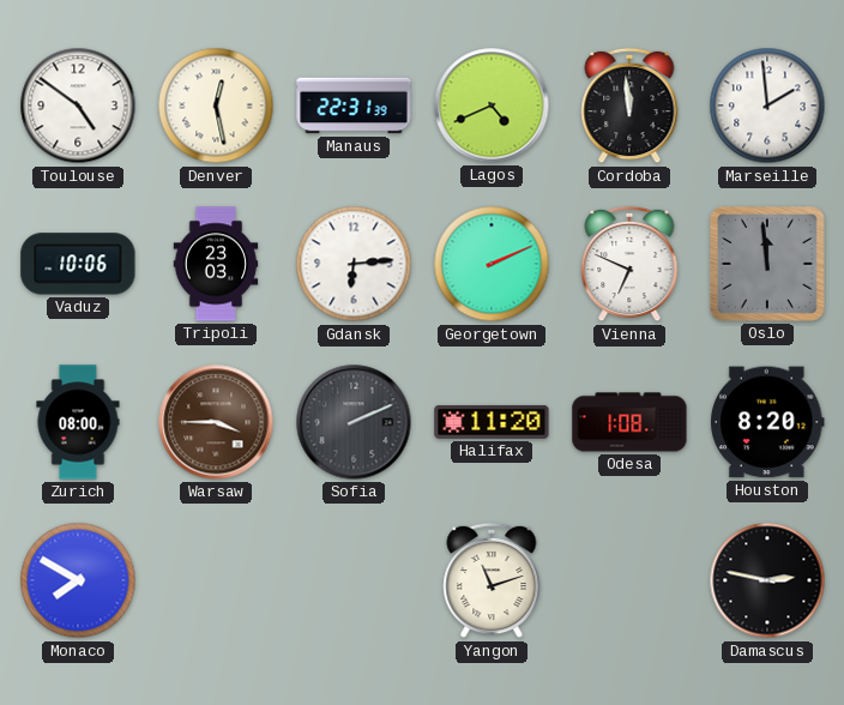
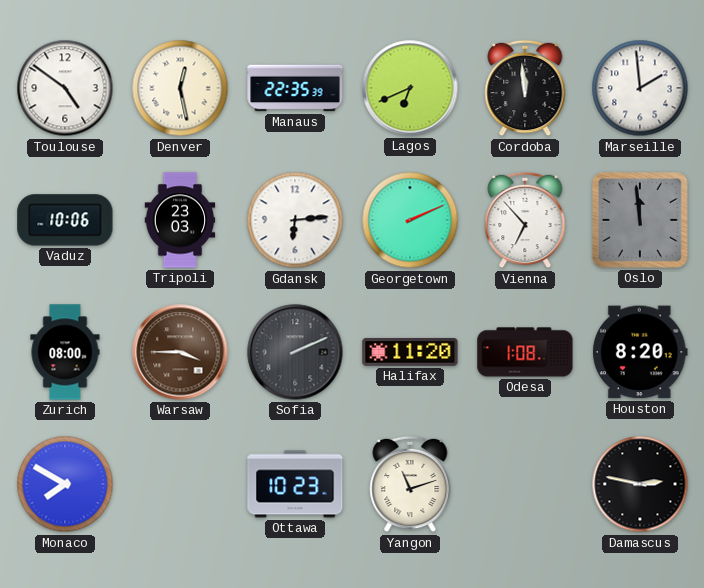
Manaus: 22:31 -> 22:35 (295, 88)
Lagos: 4:41 -> 6:41 (410, 88)
Vienna: 6:49 -> 6:53 (525, 220)
Ottawa: none -> 10:23 (295, 484)
